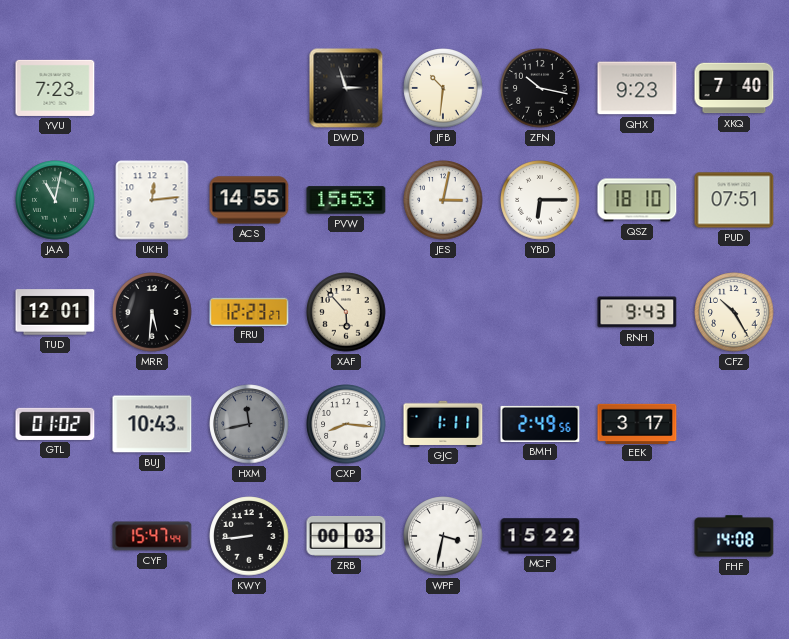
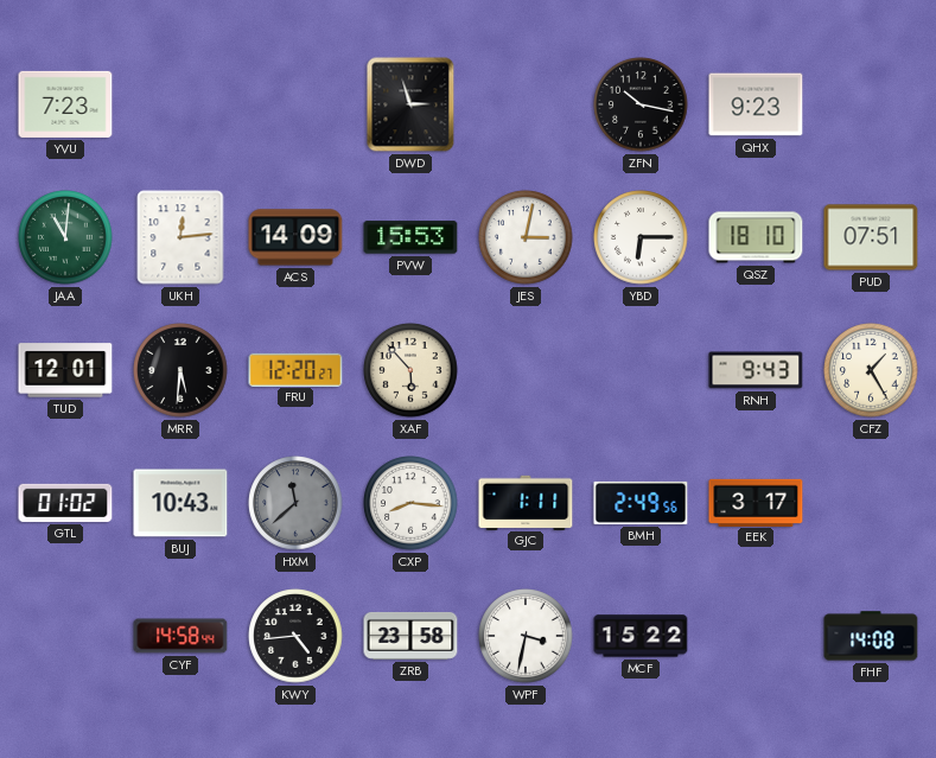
JFB: 10:31 -> none (443, 88)
XKQ: 7:40 -> none (734, 88)
JAA: 11:02 -> 11:01 (65, 237)
ACS: 14:55 -> 14:09 (295, 237)
FRU: 12:23 -> 12:20 (295, 369)
CFZ: 10:25 -> 1:25 (871, 370)
HXM: 11:43 -> 11:38 (295, 503)
CYF: 15:47 -> 14:58 (180, 636)
KWY: 8:44 -> 4:44 (295, 636)
ZRB: 00:03 -> 23:58 (410, 636)
